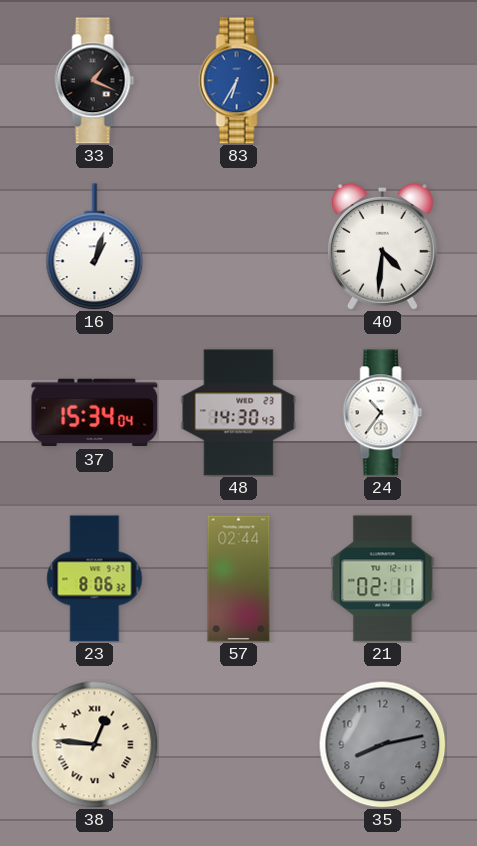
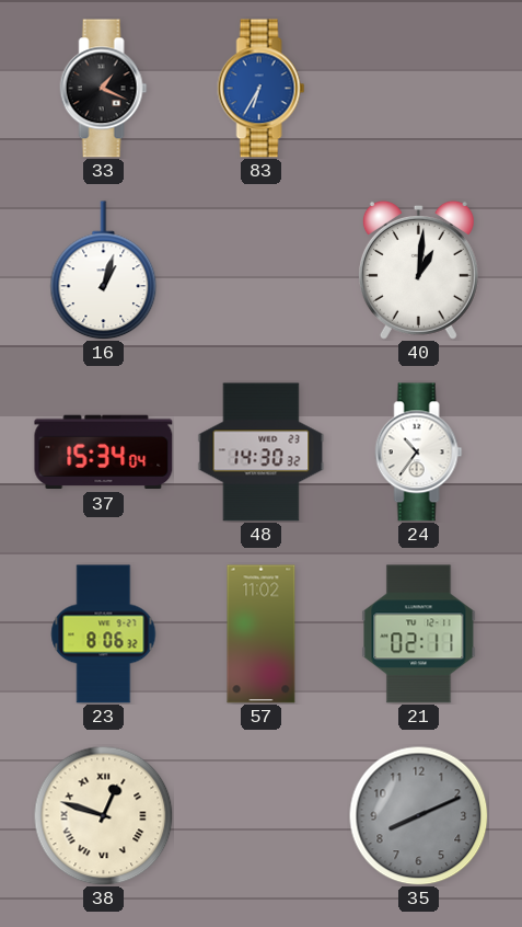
40: 4:31 -> 1:01 (418, 270)
48: 14:30:43 -> 14:30:32 (262, 453)
57: 02:44 -> 11:02 (262, 634)
38: 12:46 -> 12:48 (103, 815)
35: 8:13 -> 8:11 (418, 815)
